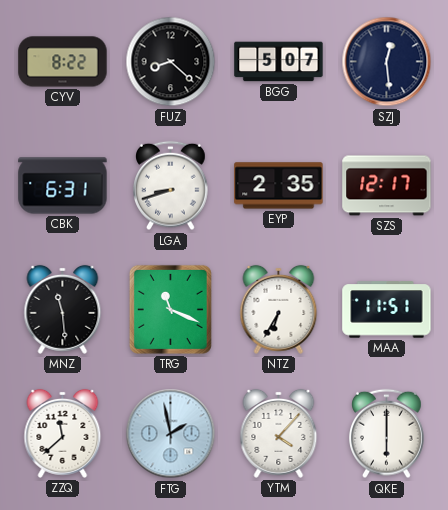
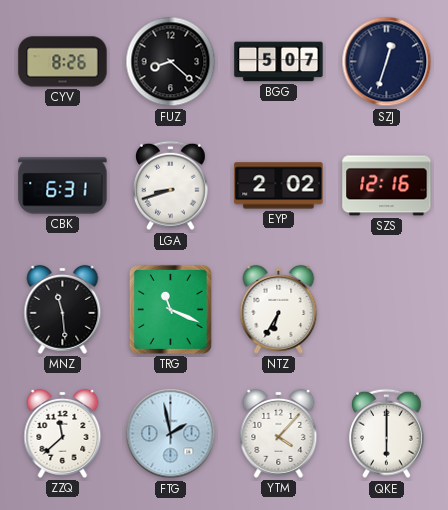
CYV: 8:22 -> 8:26 (63, 62)
SZJ: 12:29 -> 12:33 (387, 62)
EYP: 2:35 -> 2:02 (279, 186)
SZS: 12:17 -> 12:16 (387, 186)
MAA: 11:51 -> none (387, 310)
